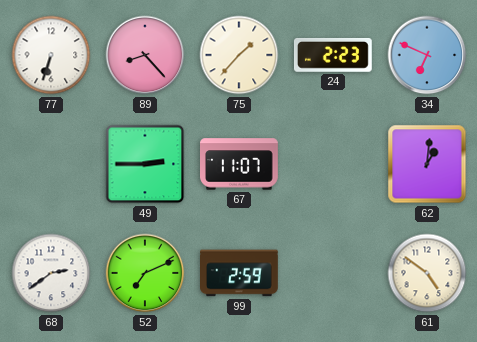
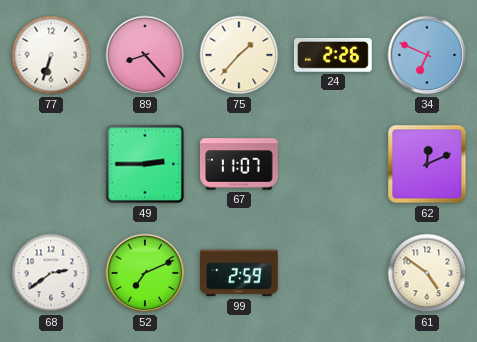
24: 2:23 -> 2:26 (333, 55)
62: 1:01 -> 12:11 (427, 164)
